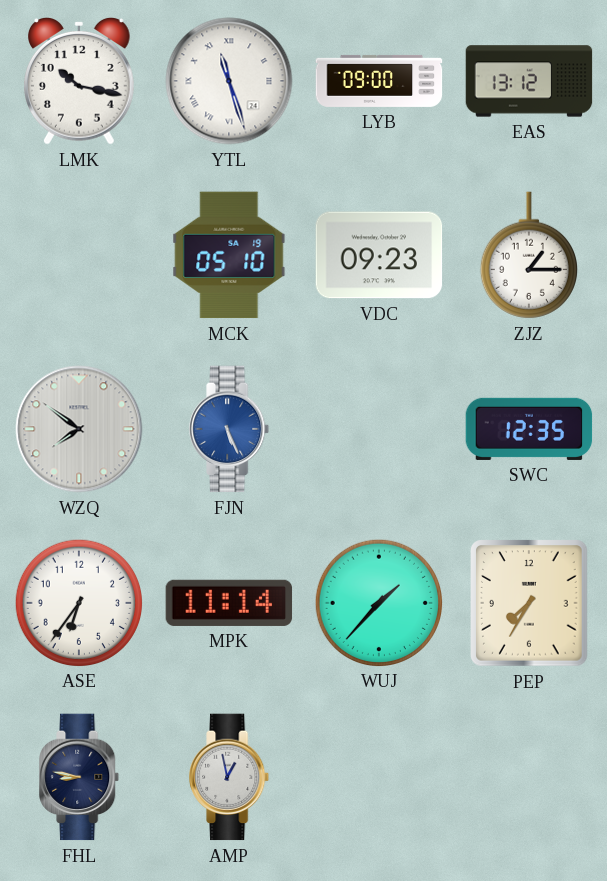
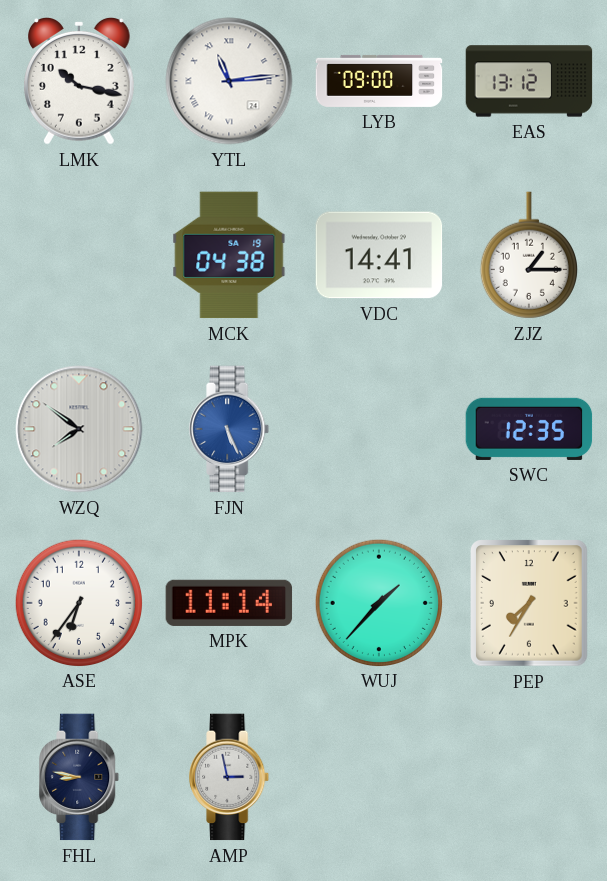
YTL: 11:27 -> 11:14 (229, 81)
MCK: 05:10 -> 04:38 (229, 255)
VDC: 09:23 -> 14:41 (379, 255)
AMP: 12:58 -> 2:58 (230, 777)
